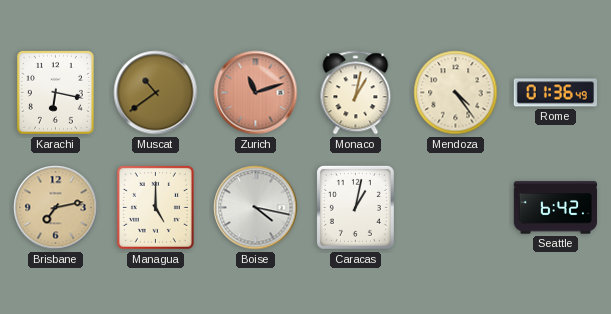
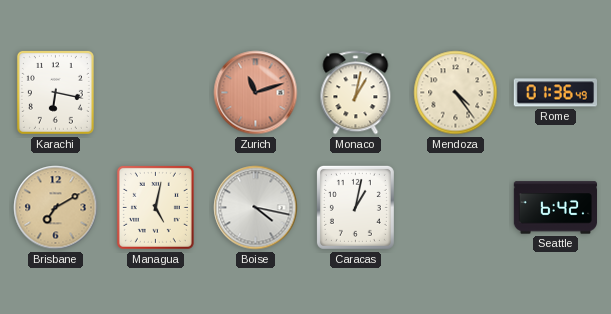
Muscat: 10:39 -> none (156, 93)
Brisbane: 7:13 -> 7:10 (56, 208)
Managua: 5:00 -> 5:02 (155, 207)
